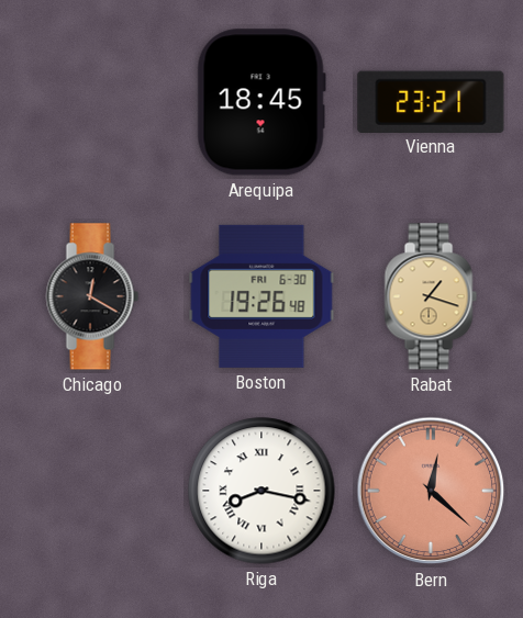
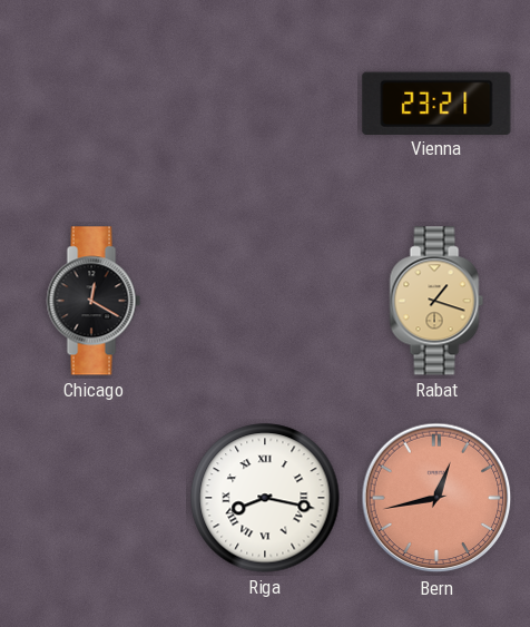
Arequipa: 18:45 -> none (261, 102)
Boston: 19:26 -> none (261, 296)
Bern: 12:22 -> 12:43 (436, 498)
